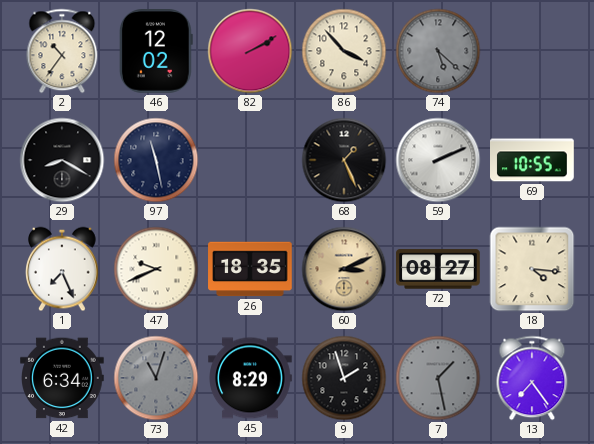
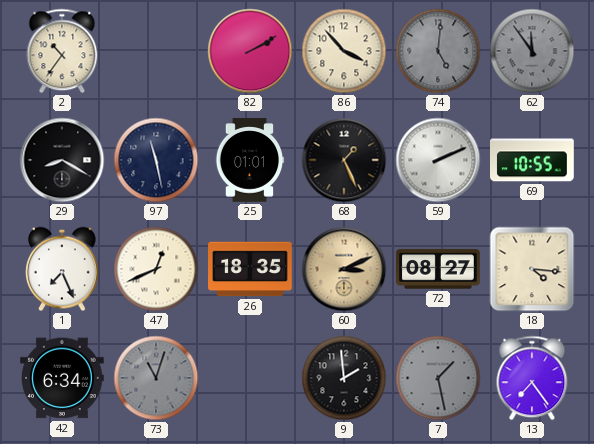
46: 12:02 -> none (156, 52)
74: 5:22 -> 5:01 (438, 51)
62: none -> 11:54 (532, 51)
25: none -> 01:01 (250, 160)
47: 9:41 -> 12:41 (156, 269)
45: 8:29 -> none (250, 378)
9: 1:57 -> 1:59 (344, 378)
